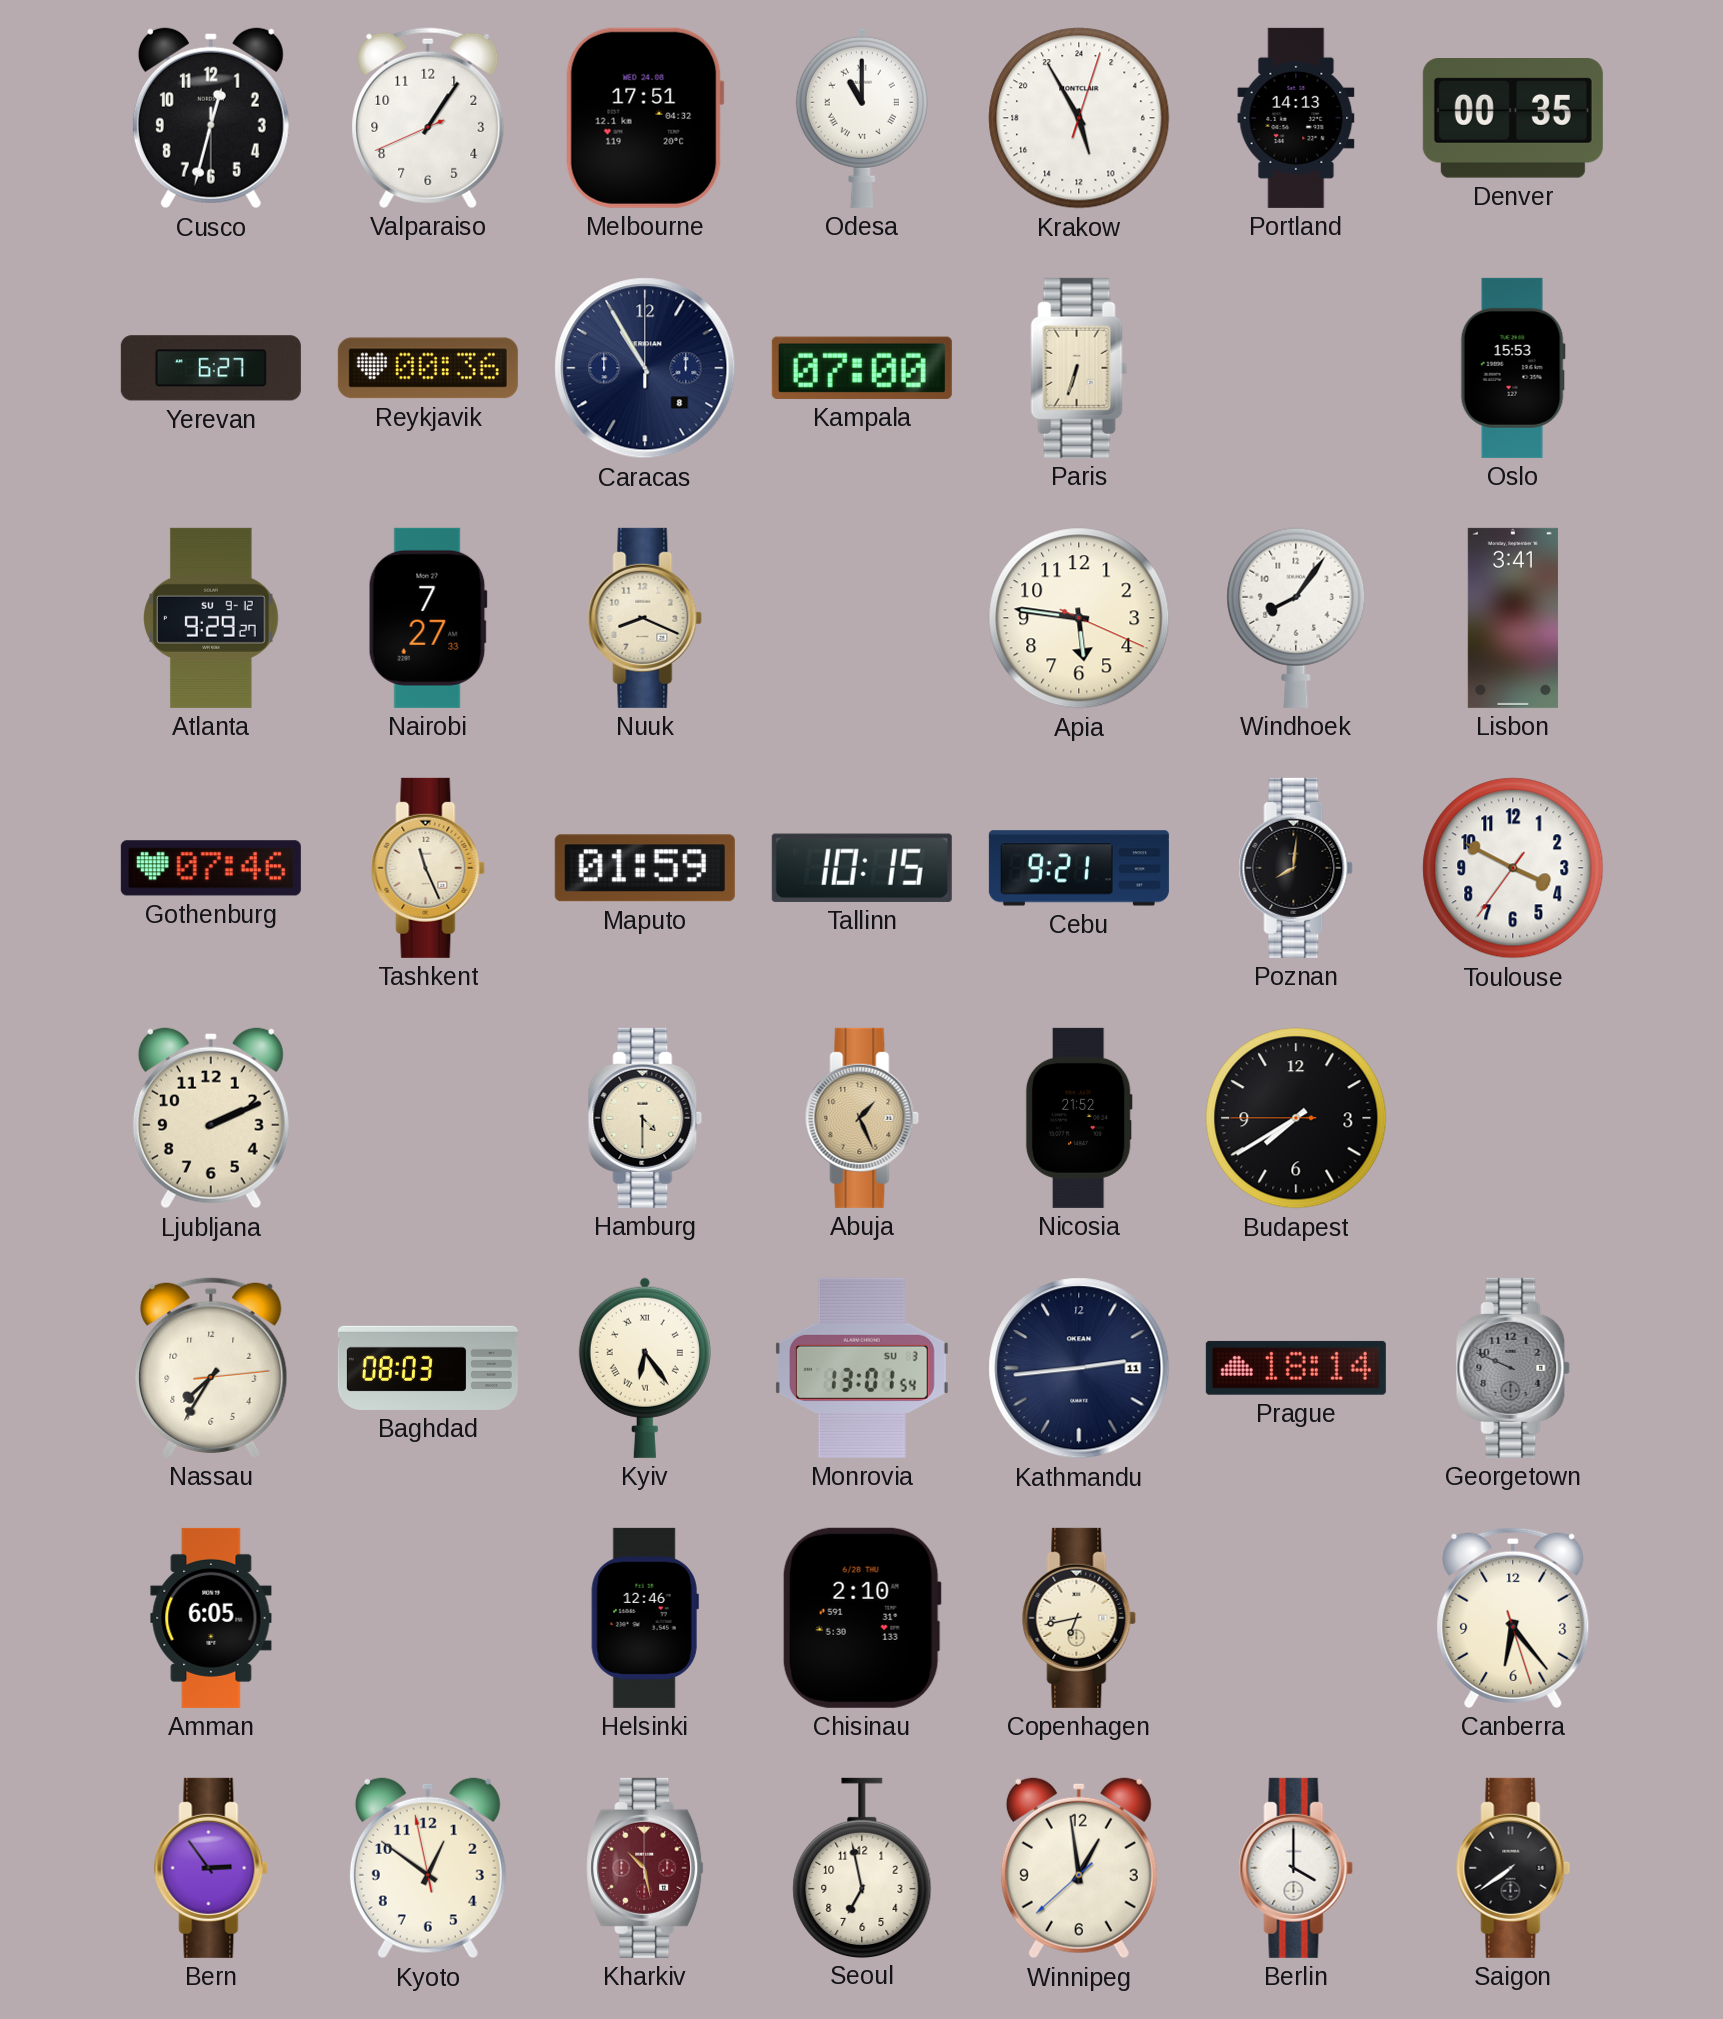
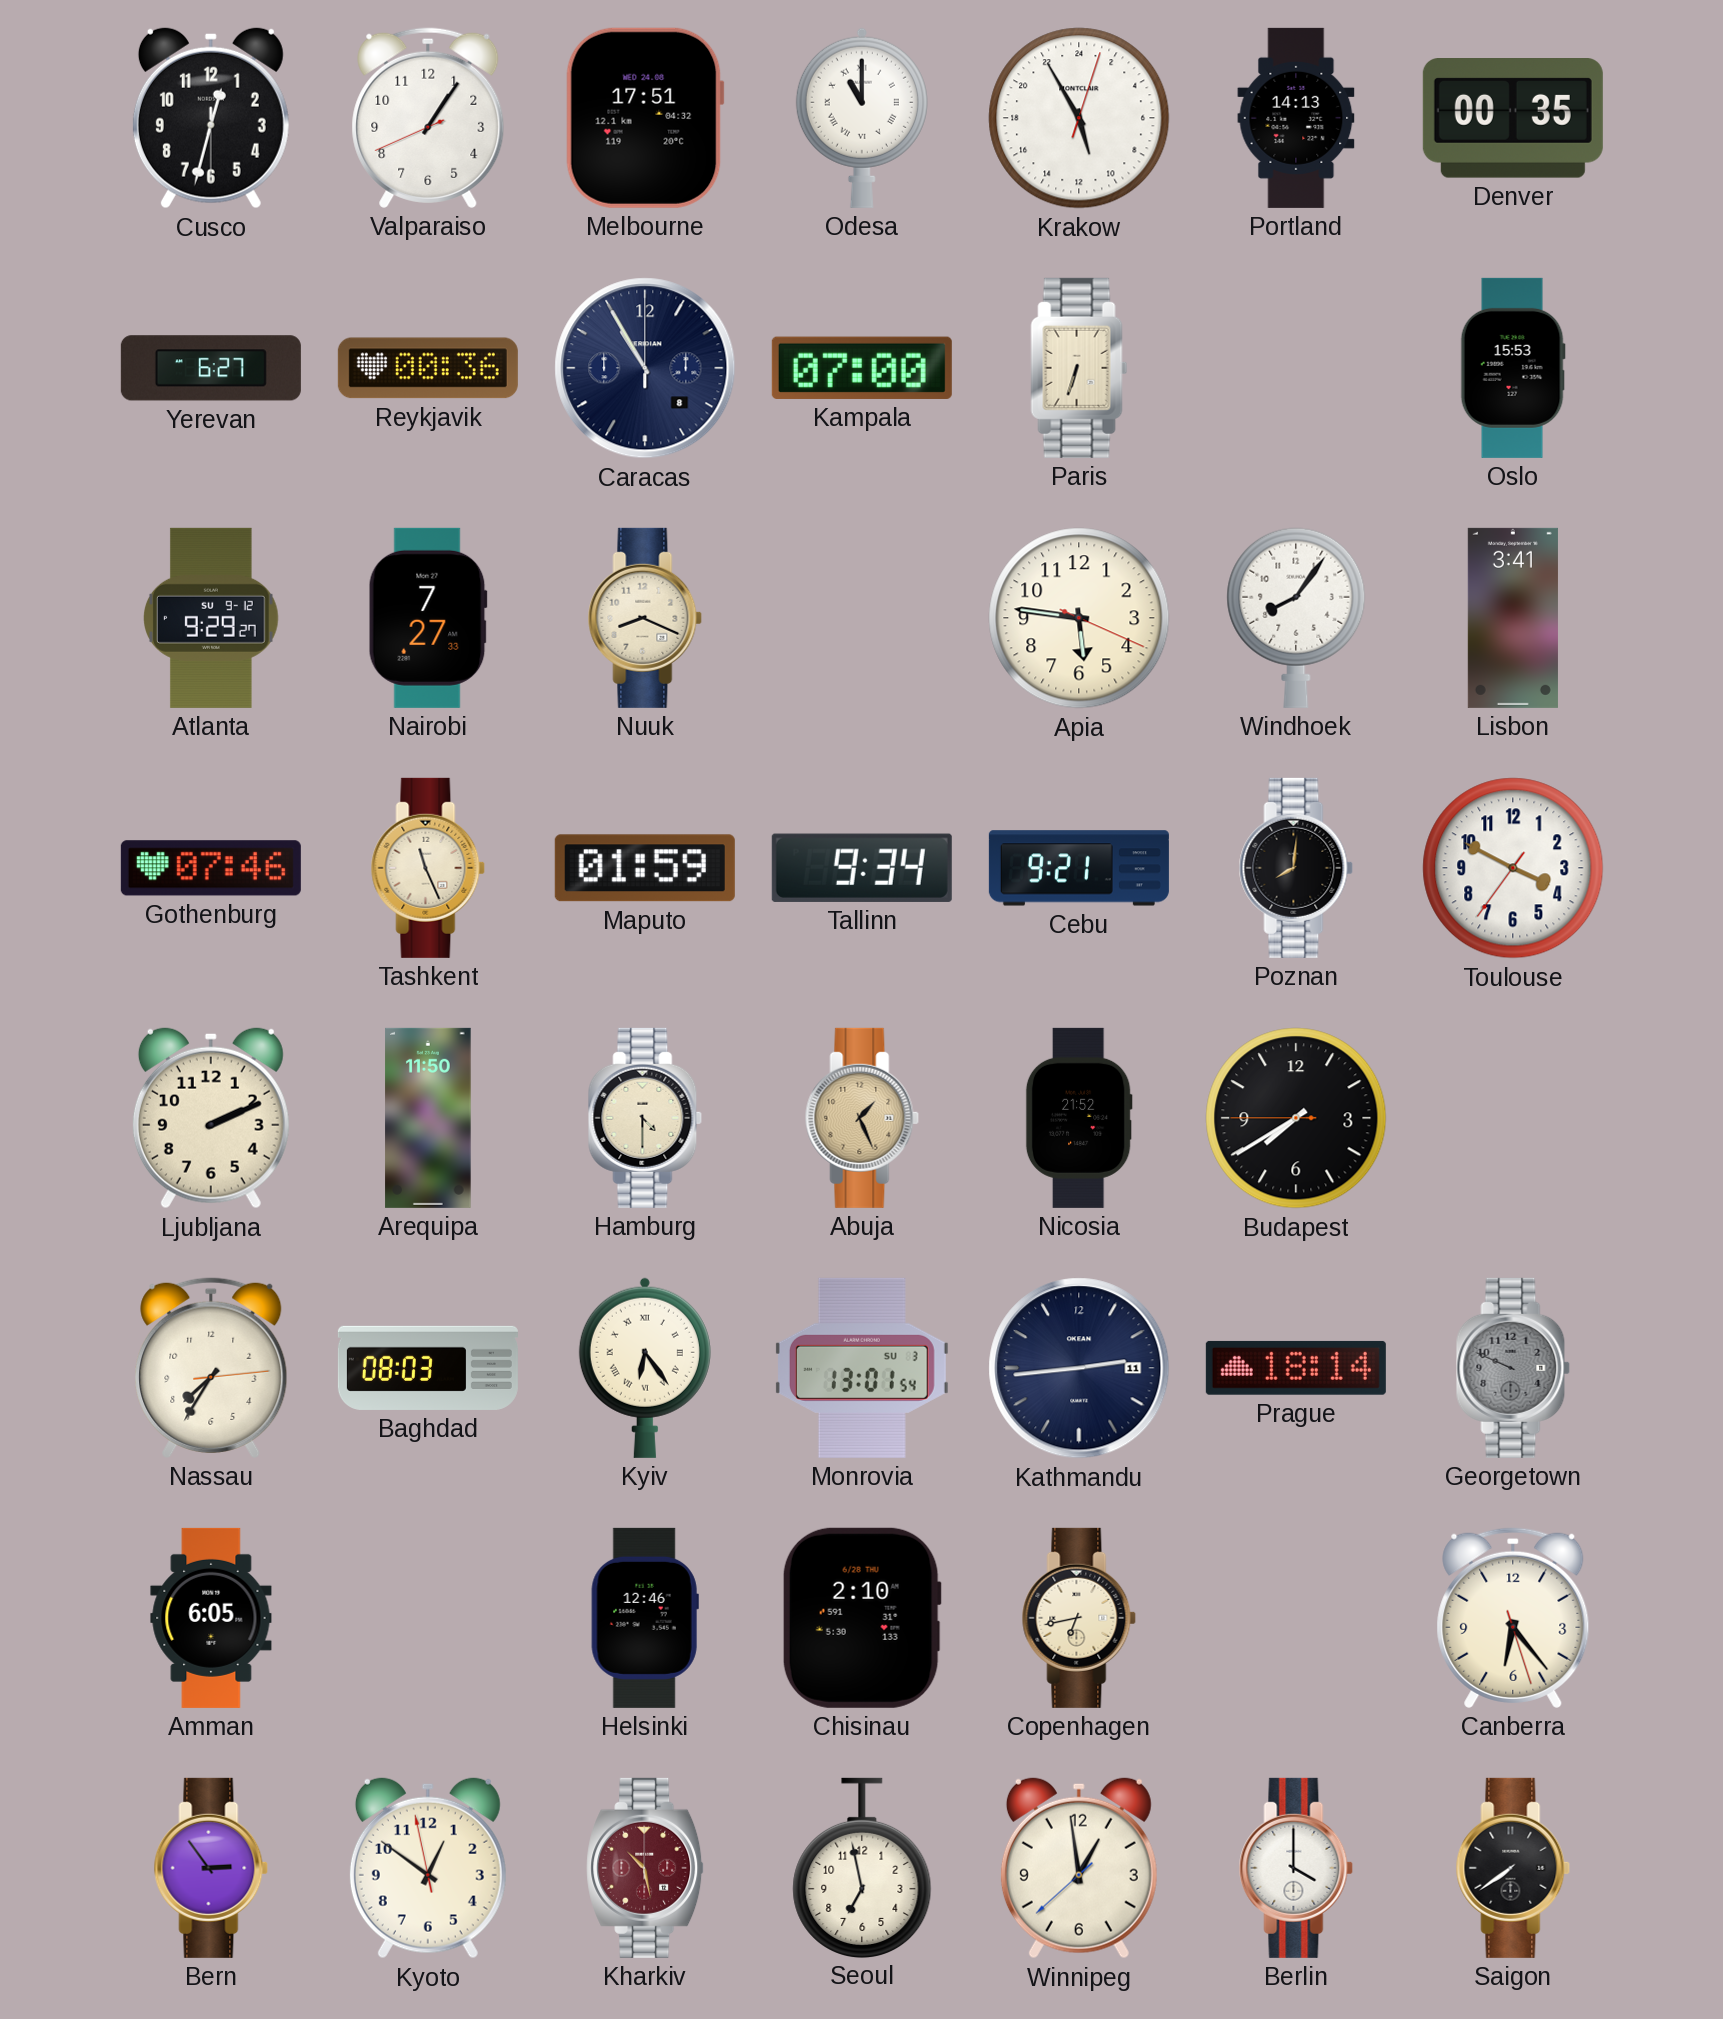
Tallinn: 10:15 -> 9:34 (862, 868)
Arequipa: none -> 11:50 (428, 1118)
